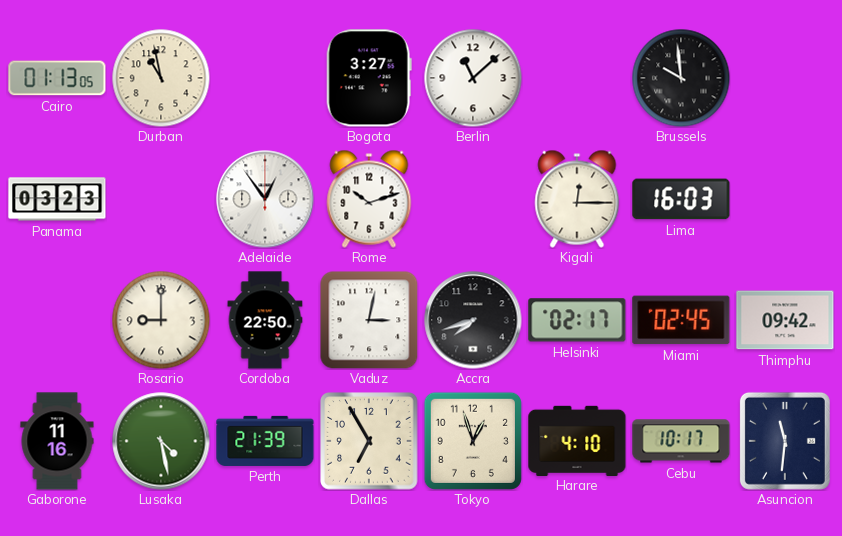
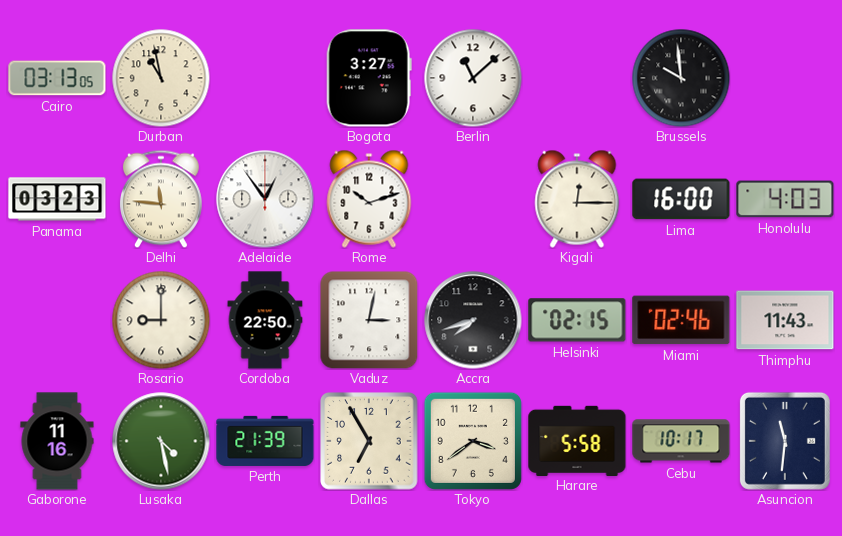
Cairo: 01:13 -> 03:13 (57, 78)
Delhi: none -> 11:46 (161, 199)
Lima: 16:03 -> 16:00 (681, 199)
Honolulu: none -> 4:03 (785, 199)
Helsinki: 02:17 -> 02:15 (577, 320)
Miami: 02:45 -> 02:46 (681, 320)
Thimphu: 09:42 -> 11:43 (785, 320)
Tokyo: 12:57 -> 3:39 (473, 441)
Harare: 4:10 -> 5:58 (577, 440)
